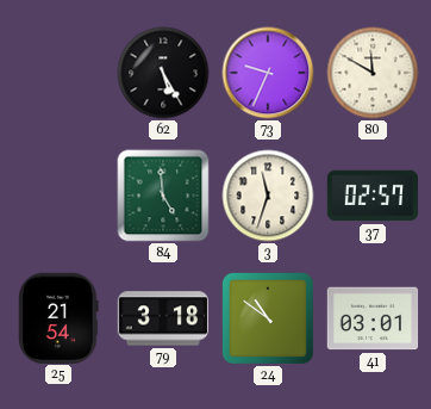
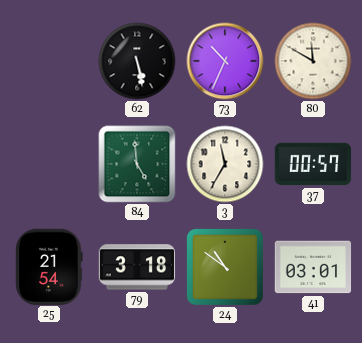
62: 5:25 -> 5:28 (137, 61)
73: 9:34 -> 10:34 (225, 61)
3: 11:33 -> 11:35 (225, 164)
37: 02:57 -> 00:57 (313, 164)
